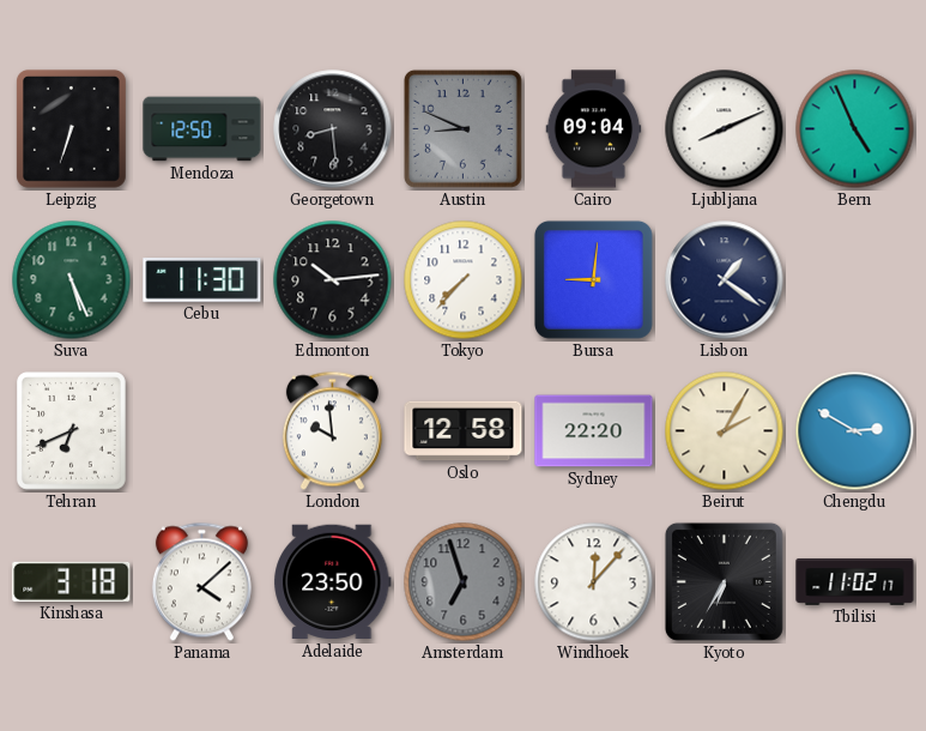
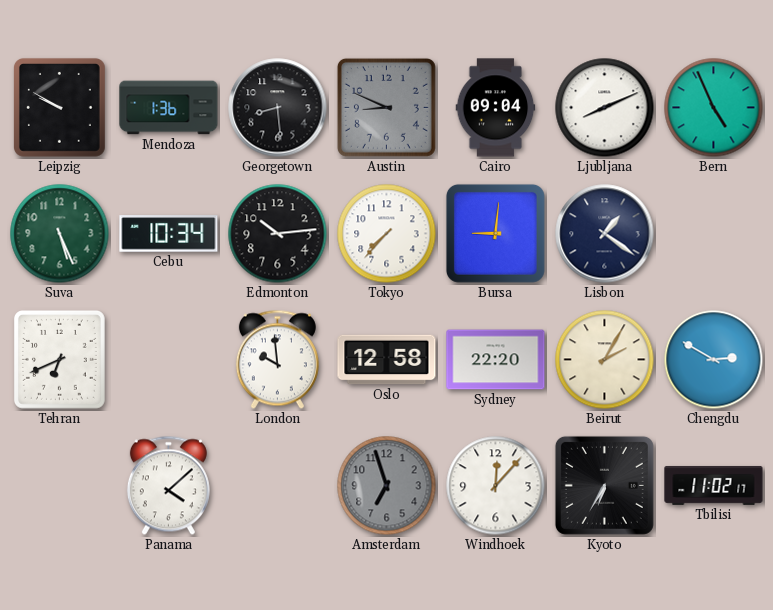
Leipzig: 6:33 -> 9:50 (59, 107)
Mendoza: 12:50 -> 1:36 (169, 108)
Cebu: 11:30 -> 10:34 (169, 234)
Kinshasa: 3:18 -> none (72, 581)
Adelaide: 23:50 -> none (333, 582)
